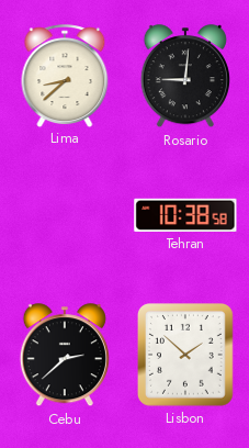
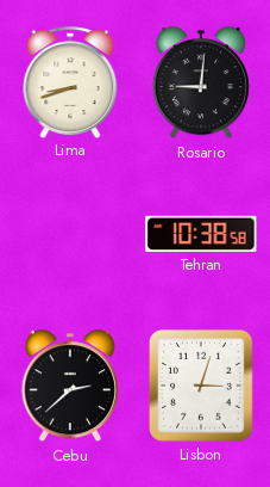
Lima: 8:38 -> 8:42 (70, 82)
Lisbon: 1:52 -> 3:03 (202, 387)
